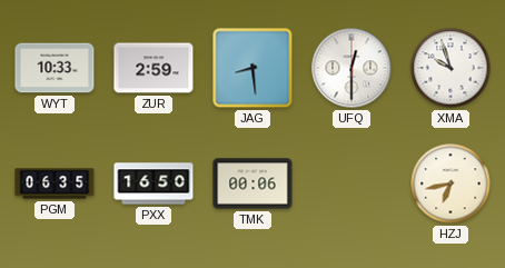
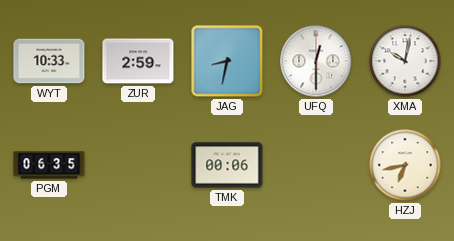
JAG: 8:29 -> 8:32 (227, 61)
XMA: 9:57 -> 10:02 (405, 61)
PXX: 16:50 -> none (154, 183)
